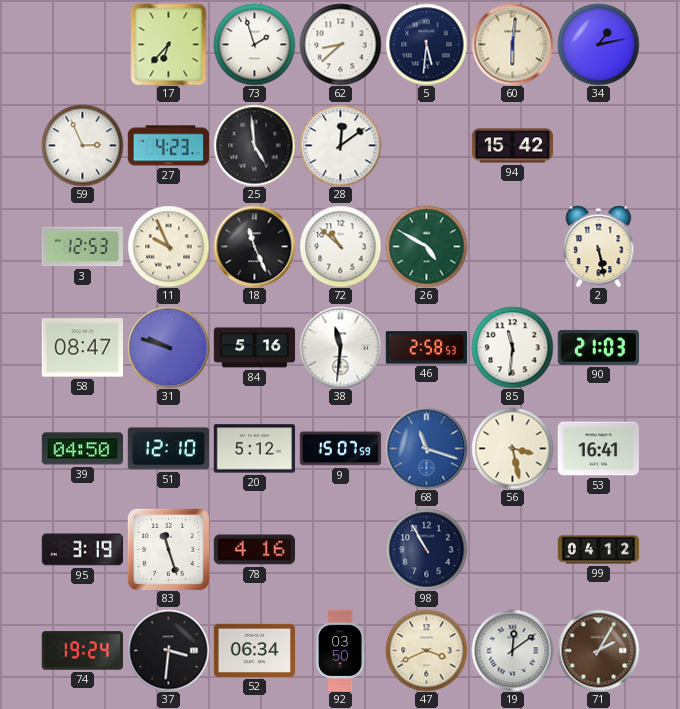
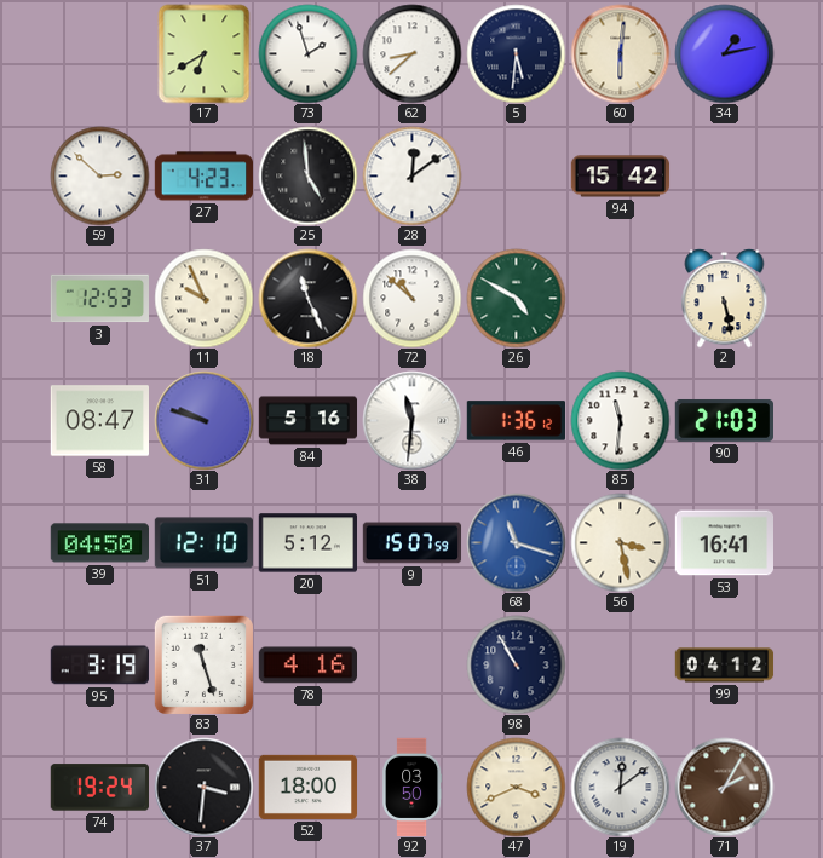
17: 6:37 -> 6:40 (205, 53)
59: 2:56 -> 2:52 (99, 175)
46: 2:58 -> 1:36 (516, 421)
52: 06:34 -> 18:00 (307, 787)
